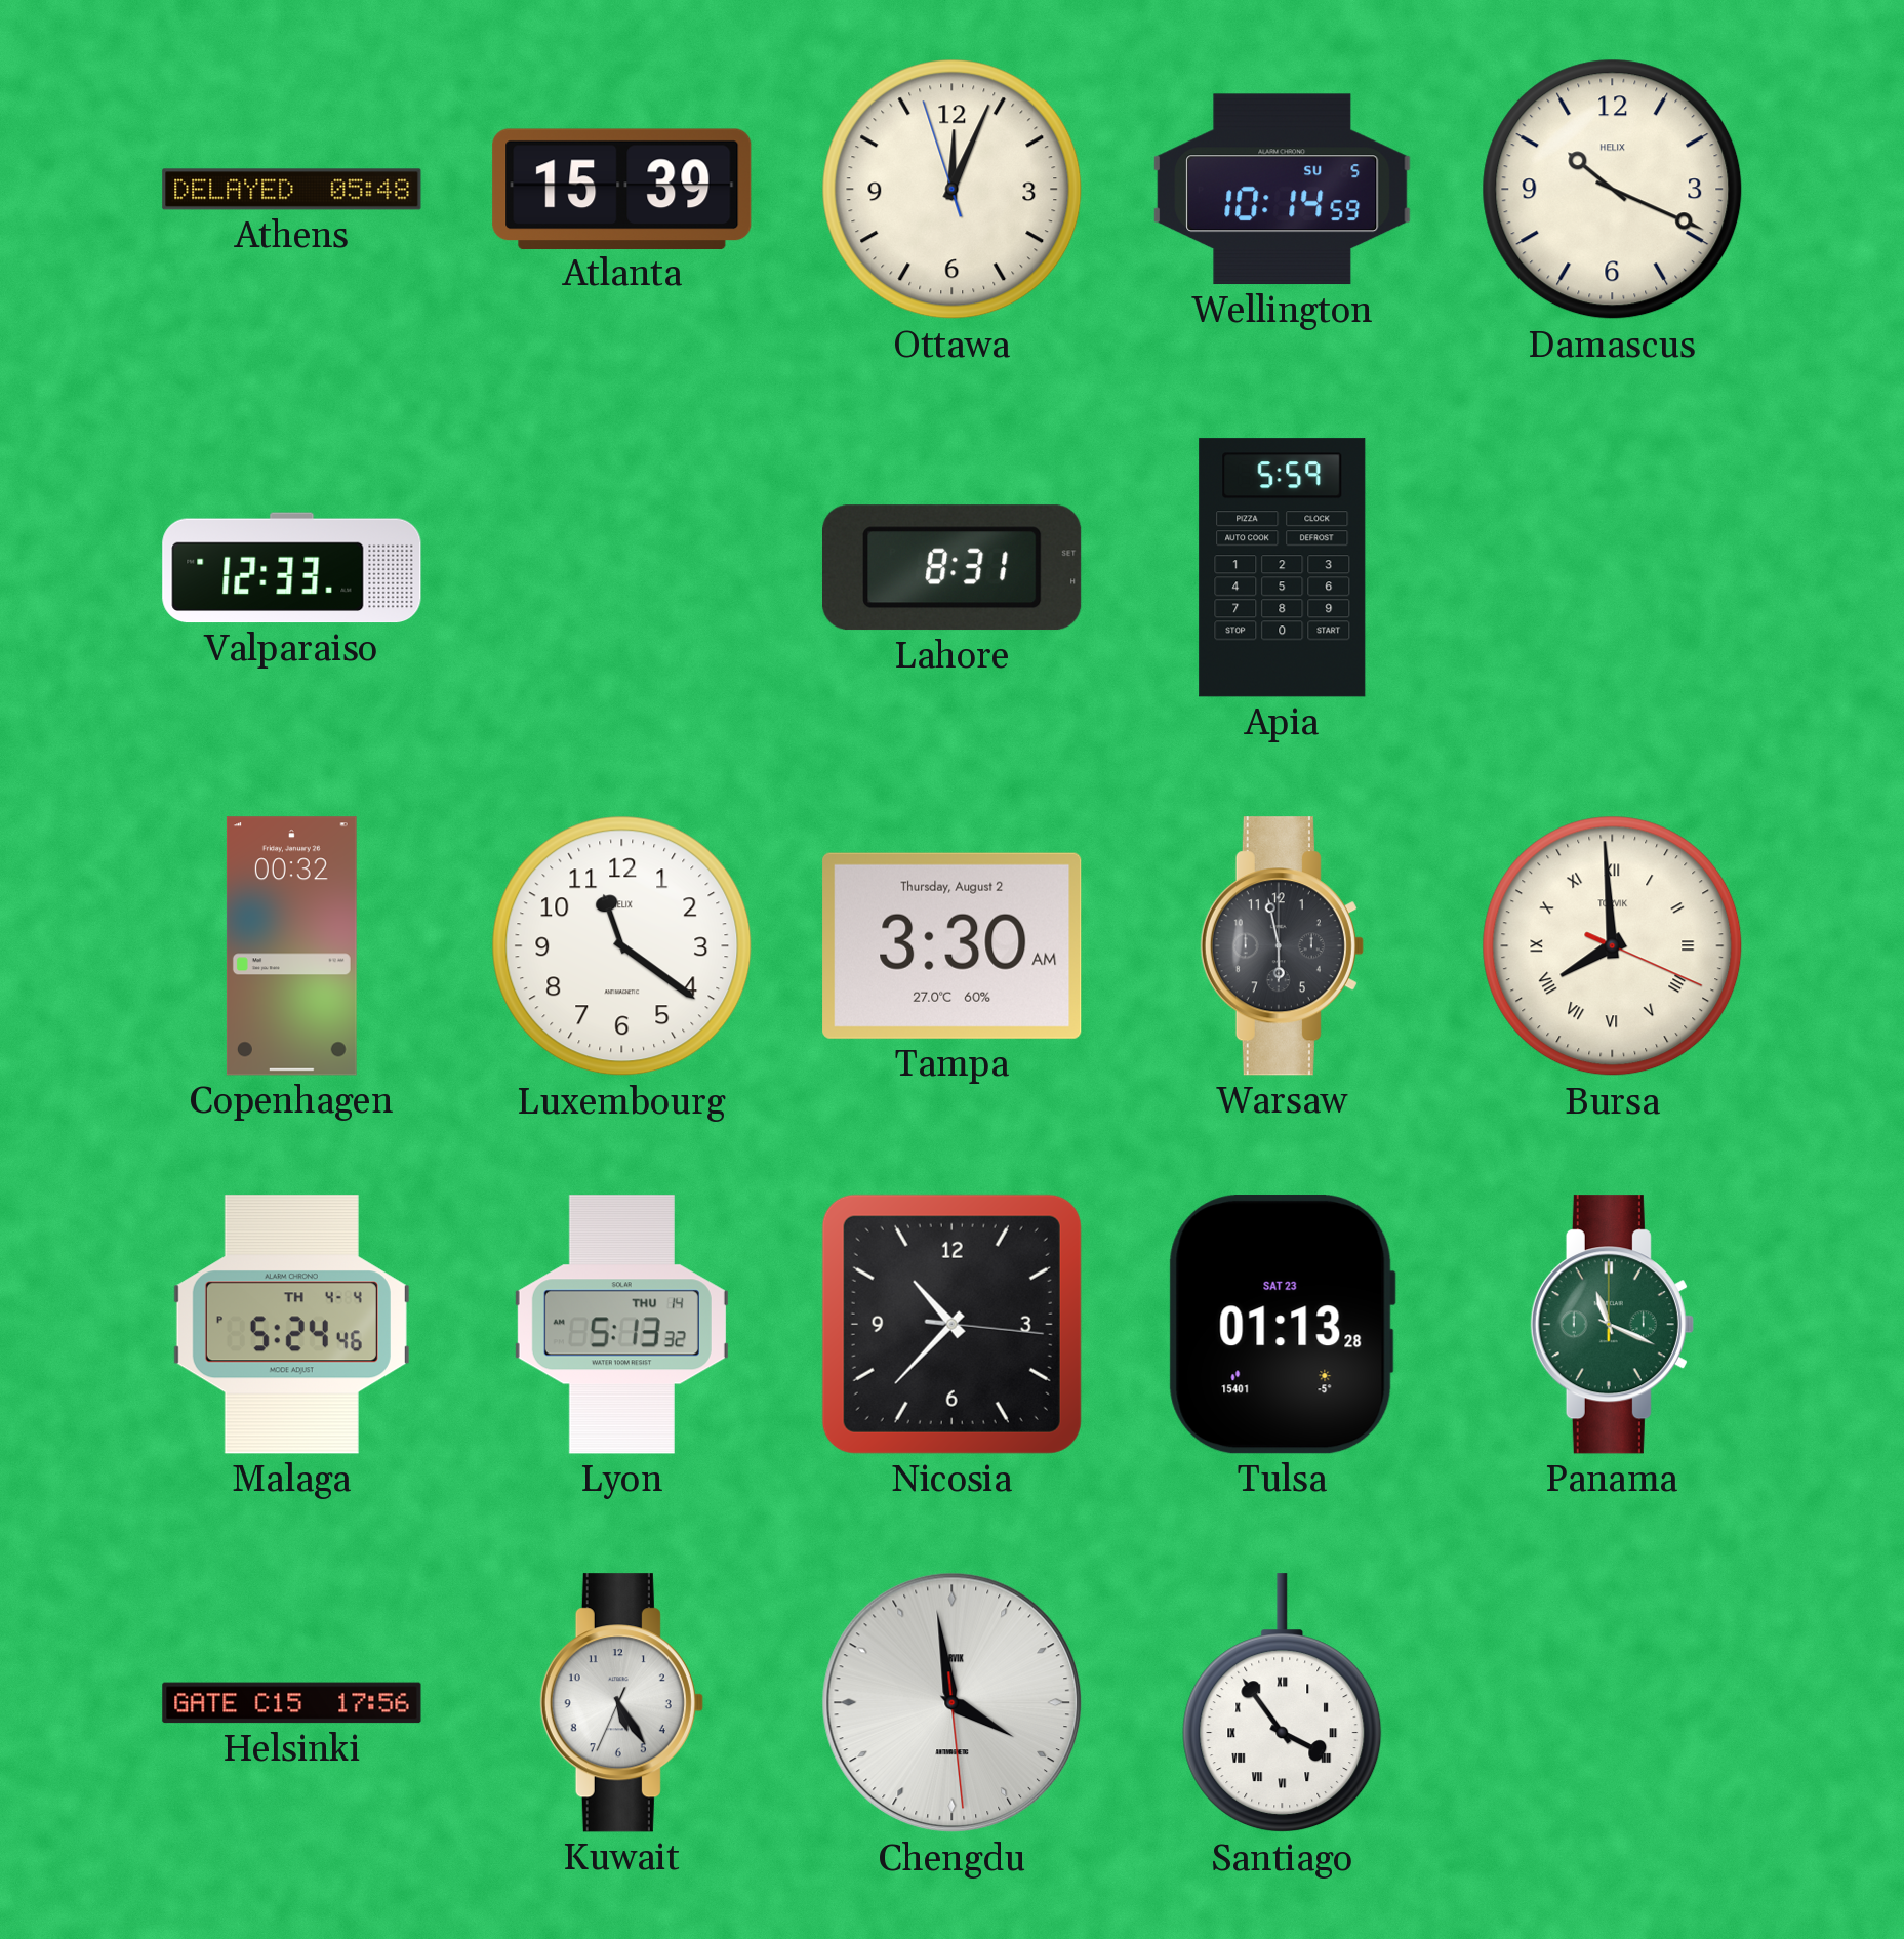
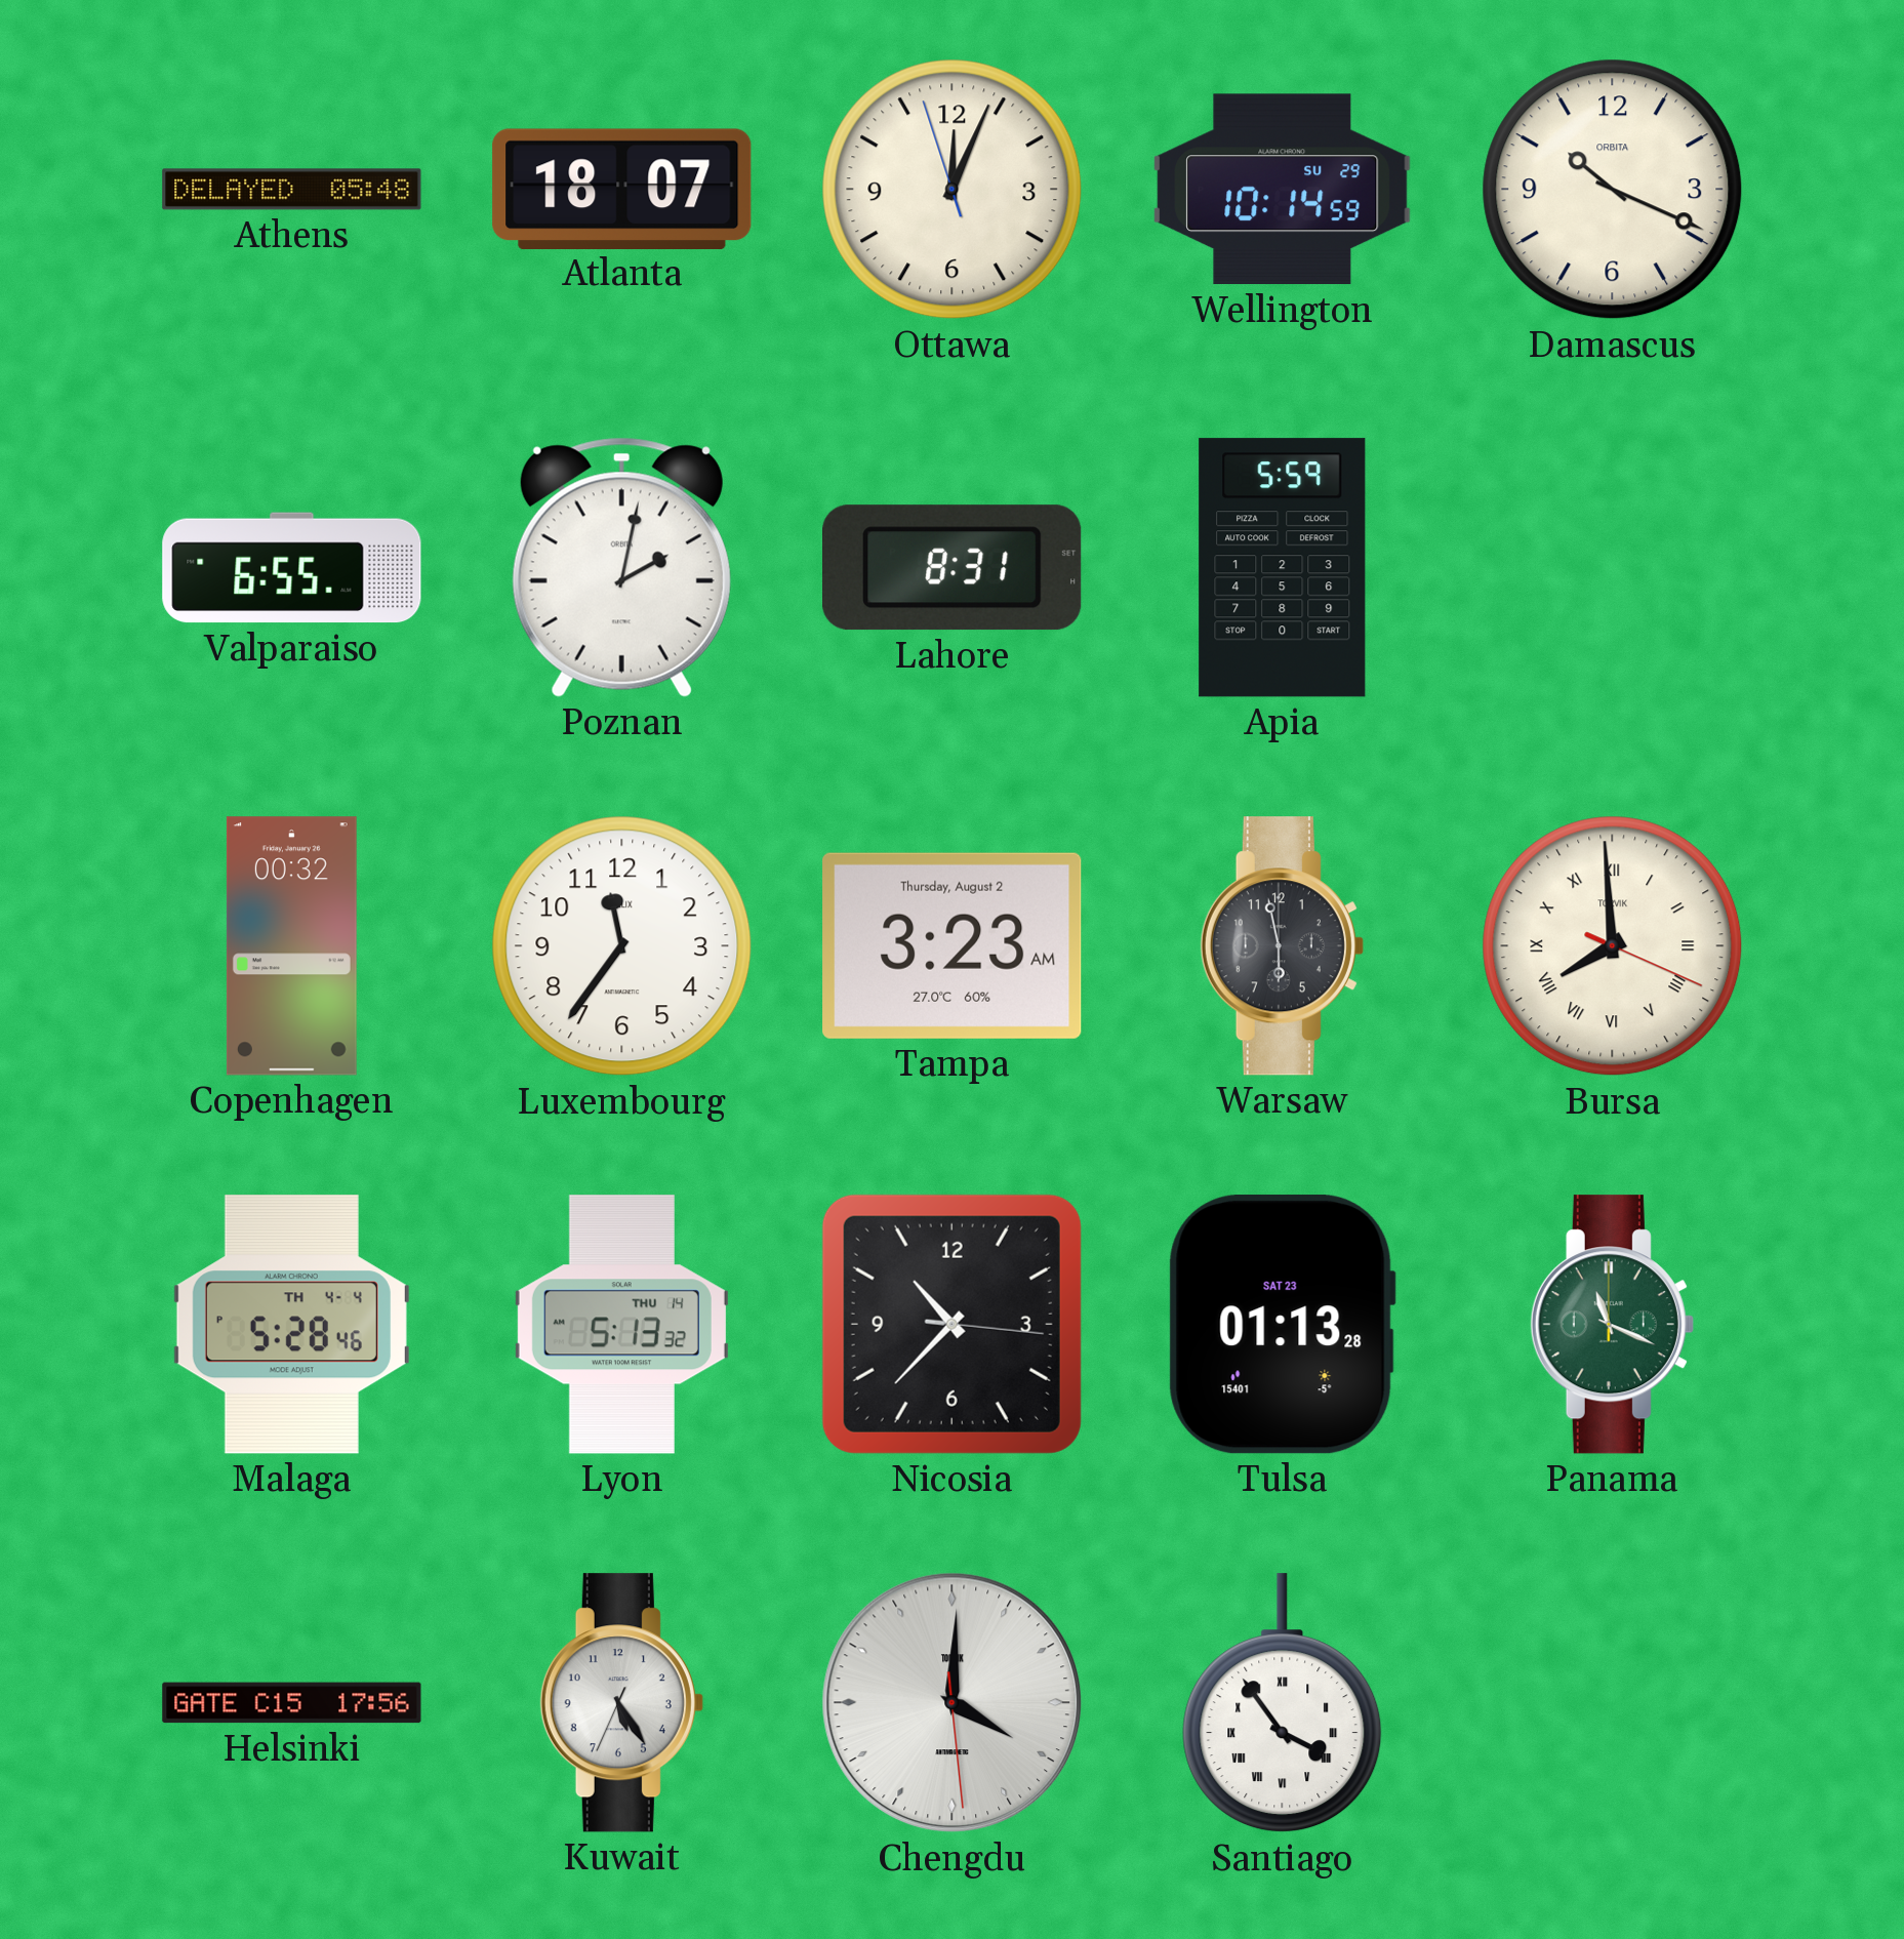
Atlanta: 15:39 -> 18:07 (622, 189)
Wellington date: SU 5 -> SU 29 (1283, 190)
Damascus brand: HELIX -> ORBITA (1613, 190)
Valparaiso: 12:33 -> 6:55 (292, 568)
Poznan: none -> 2:02 (621, 567)
Luxembourg: 11:21 -> 11:36 (622, 946)
Tampa: 3:30 -> 3:23 (953, 945)
Malaga: 5:24 -> 5:28 (291, 1325)
Chengdu: 3:58 -> 4:00 (953, 1703)
